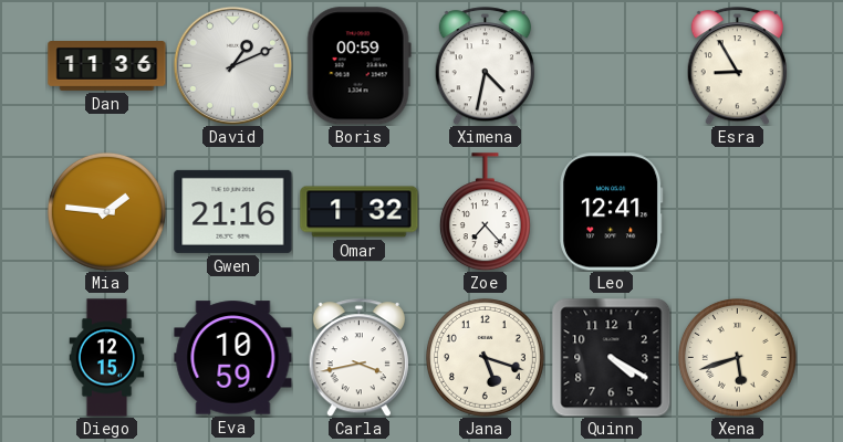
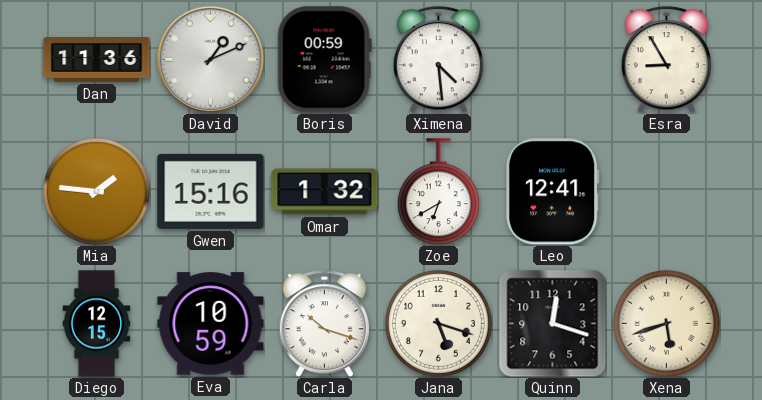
Ximena: 4:32 -> 4:29 (438, 60)
Gwen: 21:16 -> 15:16 (211, 191)
Zoe: 7:23 -> 6:40 (438, 192)
Carla: 3:43 -> 10:18 (324, 324)
Quinn: 4:20 -> 12:18 (552, 323)
